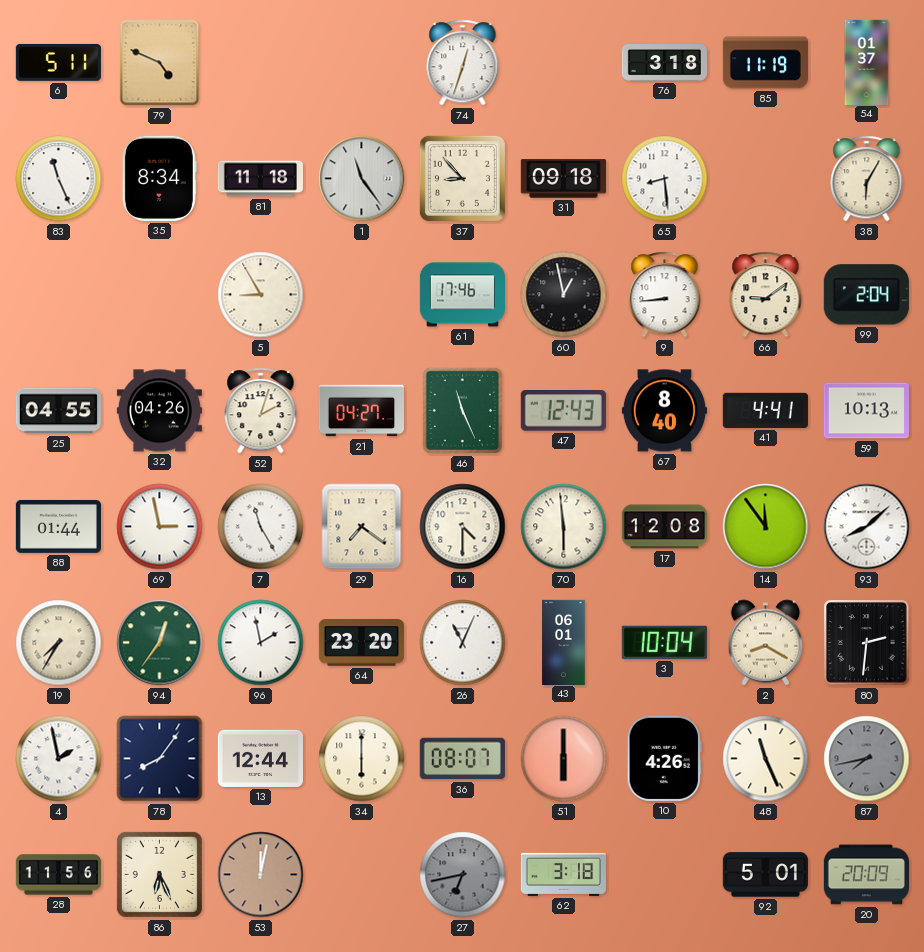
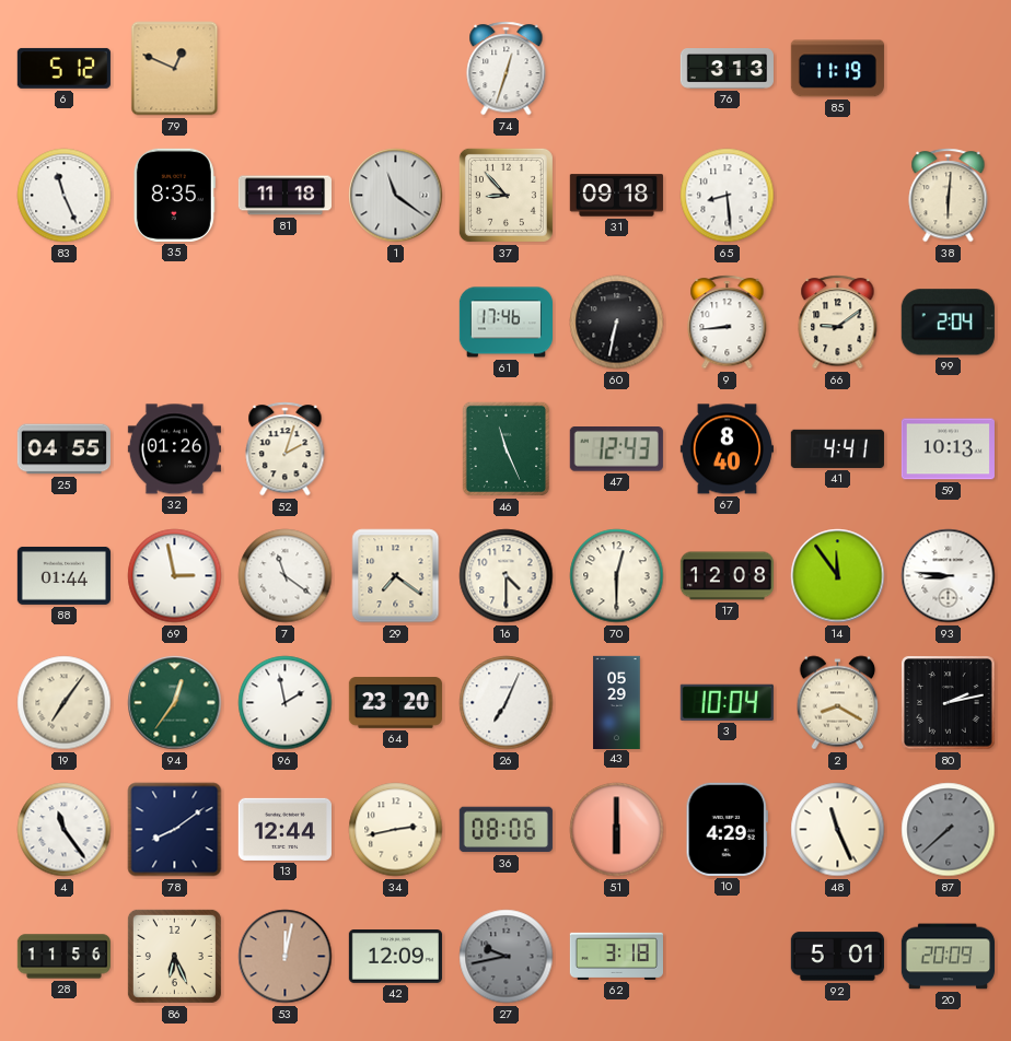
6: 5:11 -> 5:12 (63, 68)
79: 4:49 -> 12:49 (175, 69)
76: 3:18 -> 3:13 (727, 69)
54: 01:37 -> none (867, 62)
35: 8:34 -> 8:35 (174, 195)
1: 11:24 -> 11:21 (396, 196)
38: 6:05 -> 6:01 (949, 196)
5: 8:55 -> none (261, 295)
60: 12:58 -> 6:32 (617, 323)
32: 04:26 -> 01:26 (174, 449)
21: 04:27 -> none (361, 411)
7: 11:25 -> 11:21 (286, 576)
70: 5:59 -> 12:30 (617, 576)
93: 8:08 -> 8:46 (949, 576)
19: 7:35 -> 7:06 (65, 703)
26: 11:04 -> 7:04 (507, 703)
43: 06:01 -> 05:29 (617, 702)
80: 2:31 -> 2:13 (949, 703)
4: 1:58 -> 11:24 (65, 830)
78: 8:06 -> 8:09 (175, 830)
34: 6:00 -> 2:43 (396, 830)
36: 08:07 -> 08:06 (505, 830)
10: 4:26 -> 4:29 (727, 829)
87: 7:43 -> 7:38 (949, 830)
42: none -> 12:09 (395, 957)
27: 6:43 -> 9:43 (507, 957)
